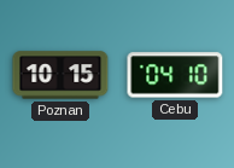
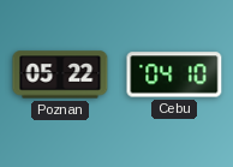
Poznan: 10:15 -> 05:22 (60, 74)
